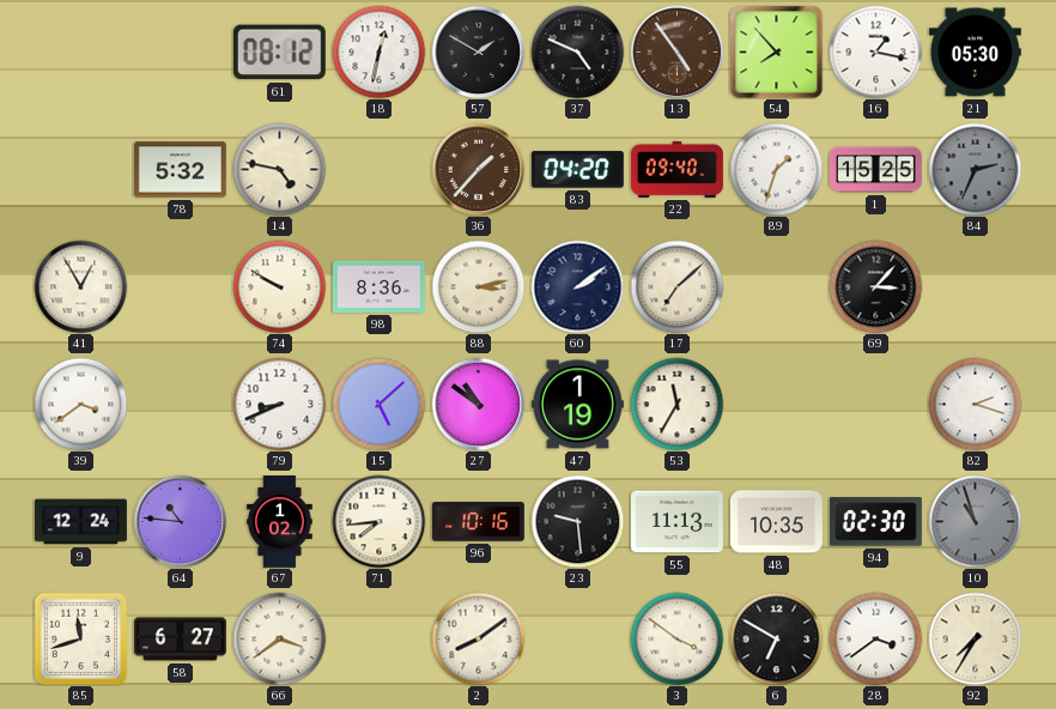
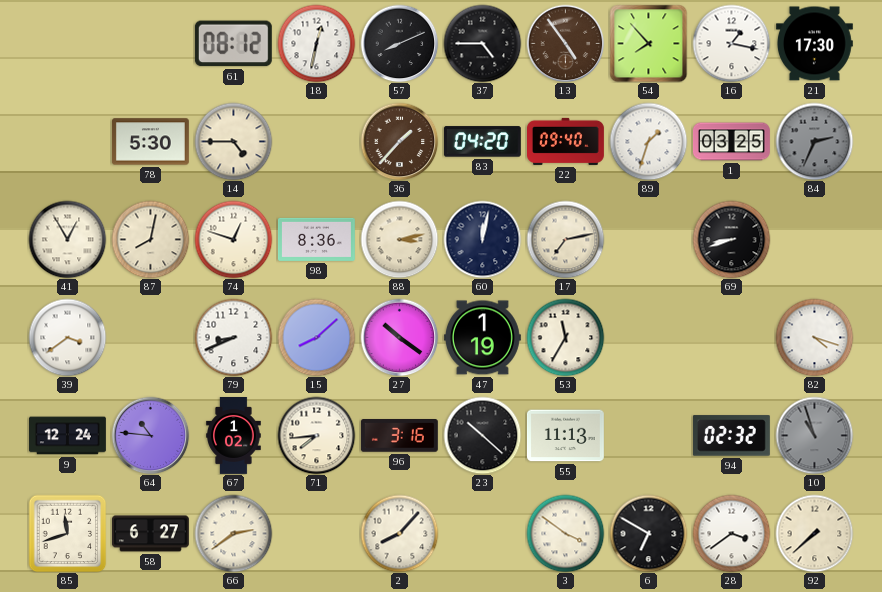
57: 1:50 -> 8:11 (399, 43)
37: 4:49 -> 4:45 (482, 43)
21: 05:30 -> 17:30 (814, 44)
78: 5:32 -> 5:30 (150, 142)
14: 4:47 -> 4:45 (233, 141)
1: 15:25 -> 03:25 (731, 142)
87: none -> 8:02 (150, 239)
74: 9:50 -> 12:48 (233, 239)
60: 2:09 -> 12:02 (482, 239)
17: 7:08 -> 7:13 (565, 239)
69: 3:07 -> 8:42 (731, 239)
15: 5:08 -> 8:08 (316, 337)
27: 10:51 -> 10:21 (399, 337)
82: 2:18 -> 4:18 (814, 337)
96: 10:16 -> 3:16 (399, 436)
23: 9:29 -> 10:22 (482, 435)
48: 10:35 -> none (776, 522)
94: 02:30 -> 02:32 (731, 436)
66: 3:39 -> 2:39 (233, 533)
2: 8:09 -> 8:07 (399, 533)
92: 7:35 -> 7:38 (814, 533)
